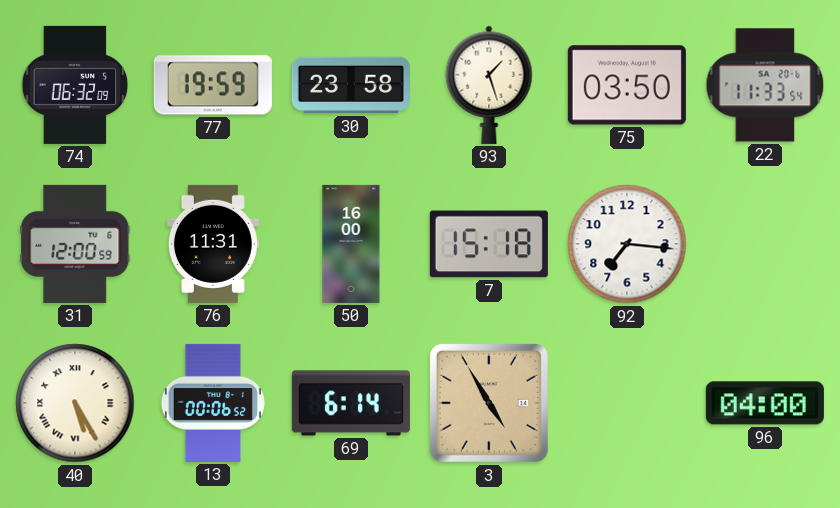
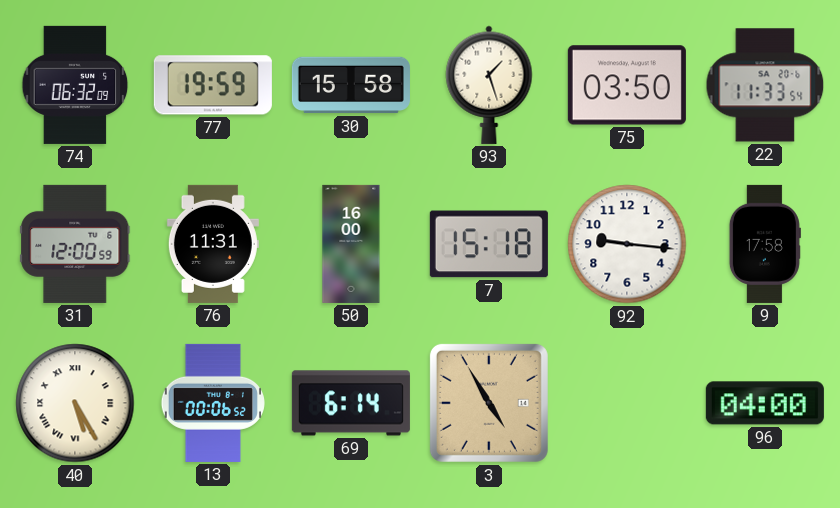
30: 23:58 -> 15:58 (351, 85)
92: 7:16 -> 9:16 (627, 244)
9: none -> 17:58 (765, 244)
